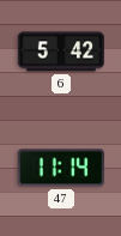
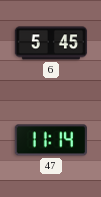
6: 5:42 -> 5:45 (51, 43)
